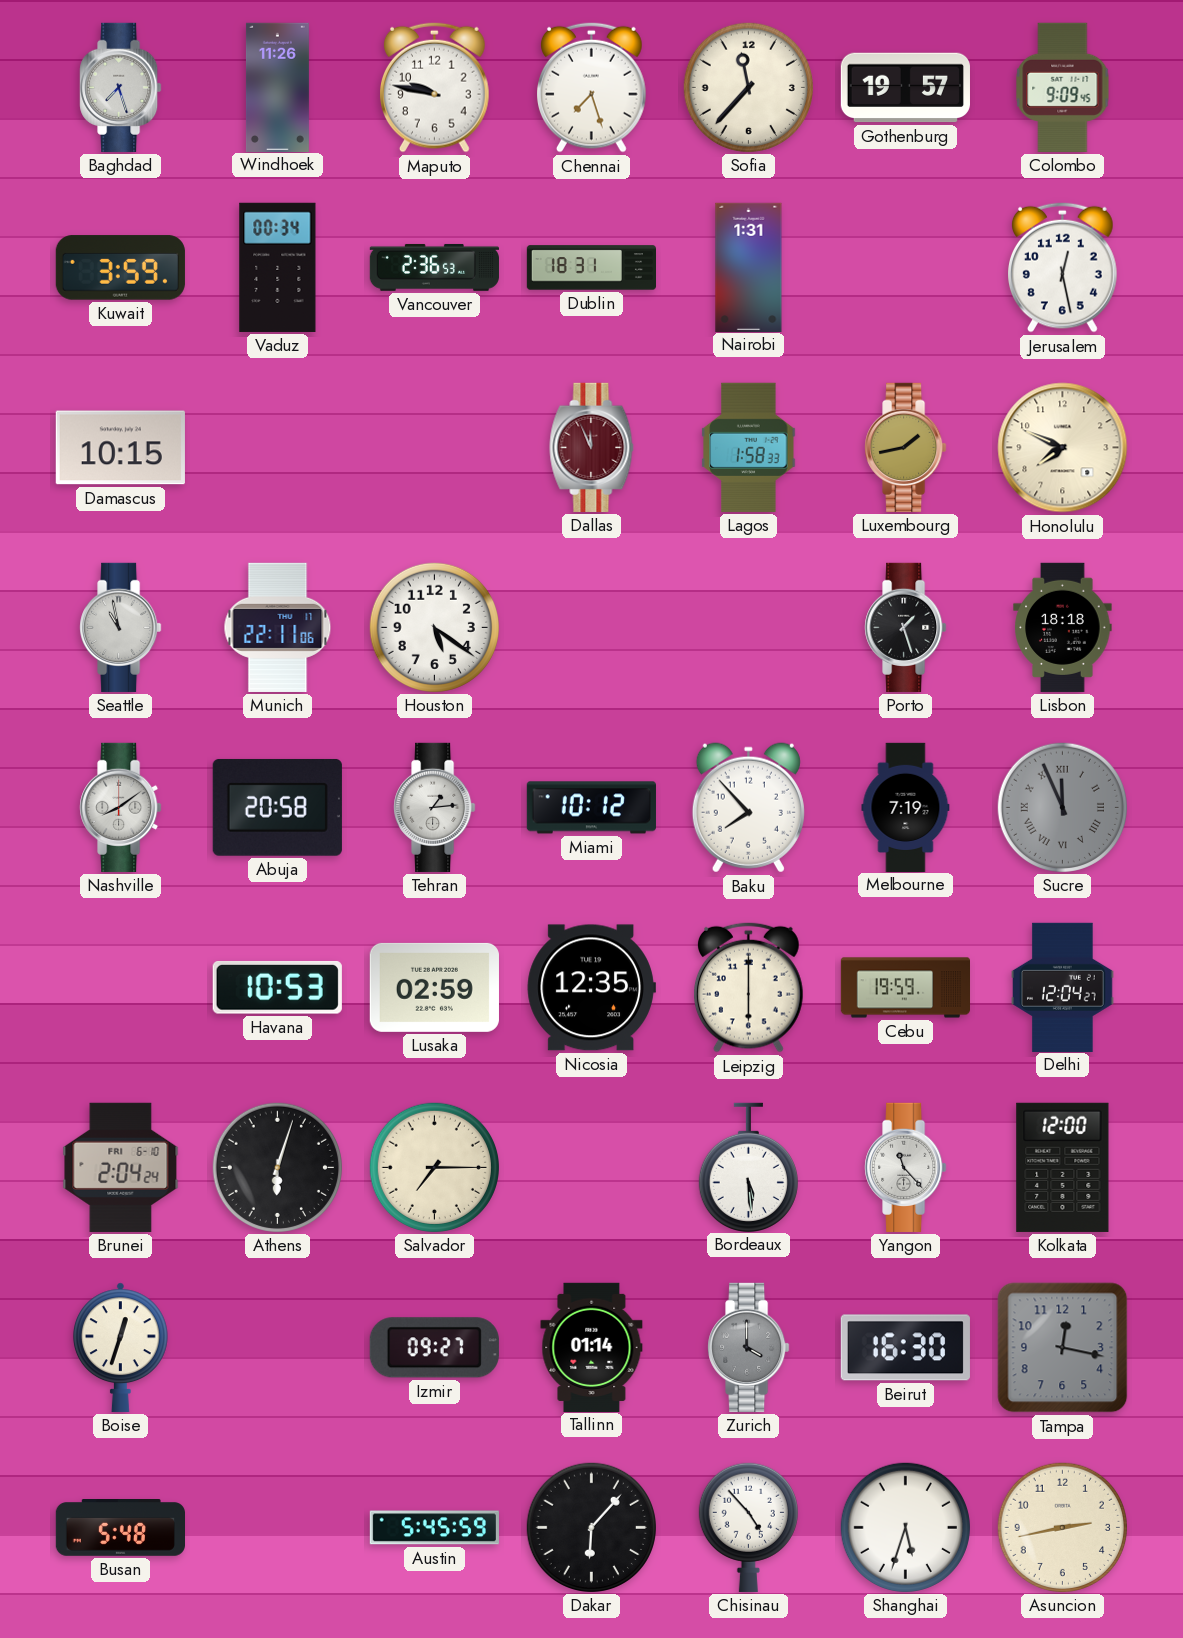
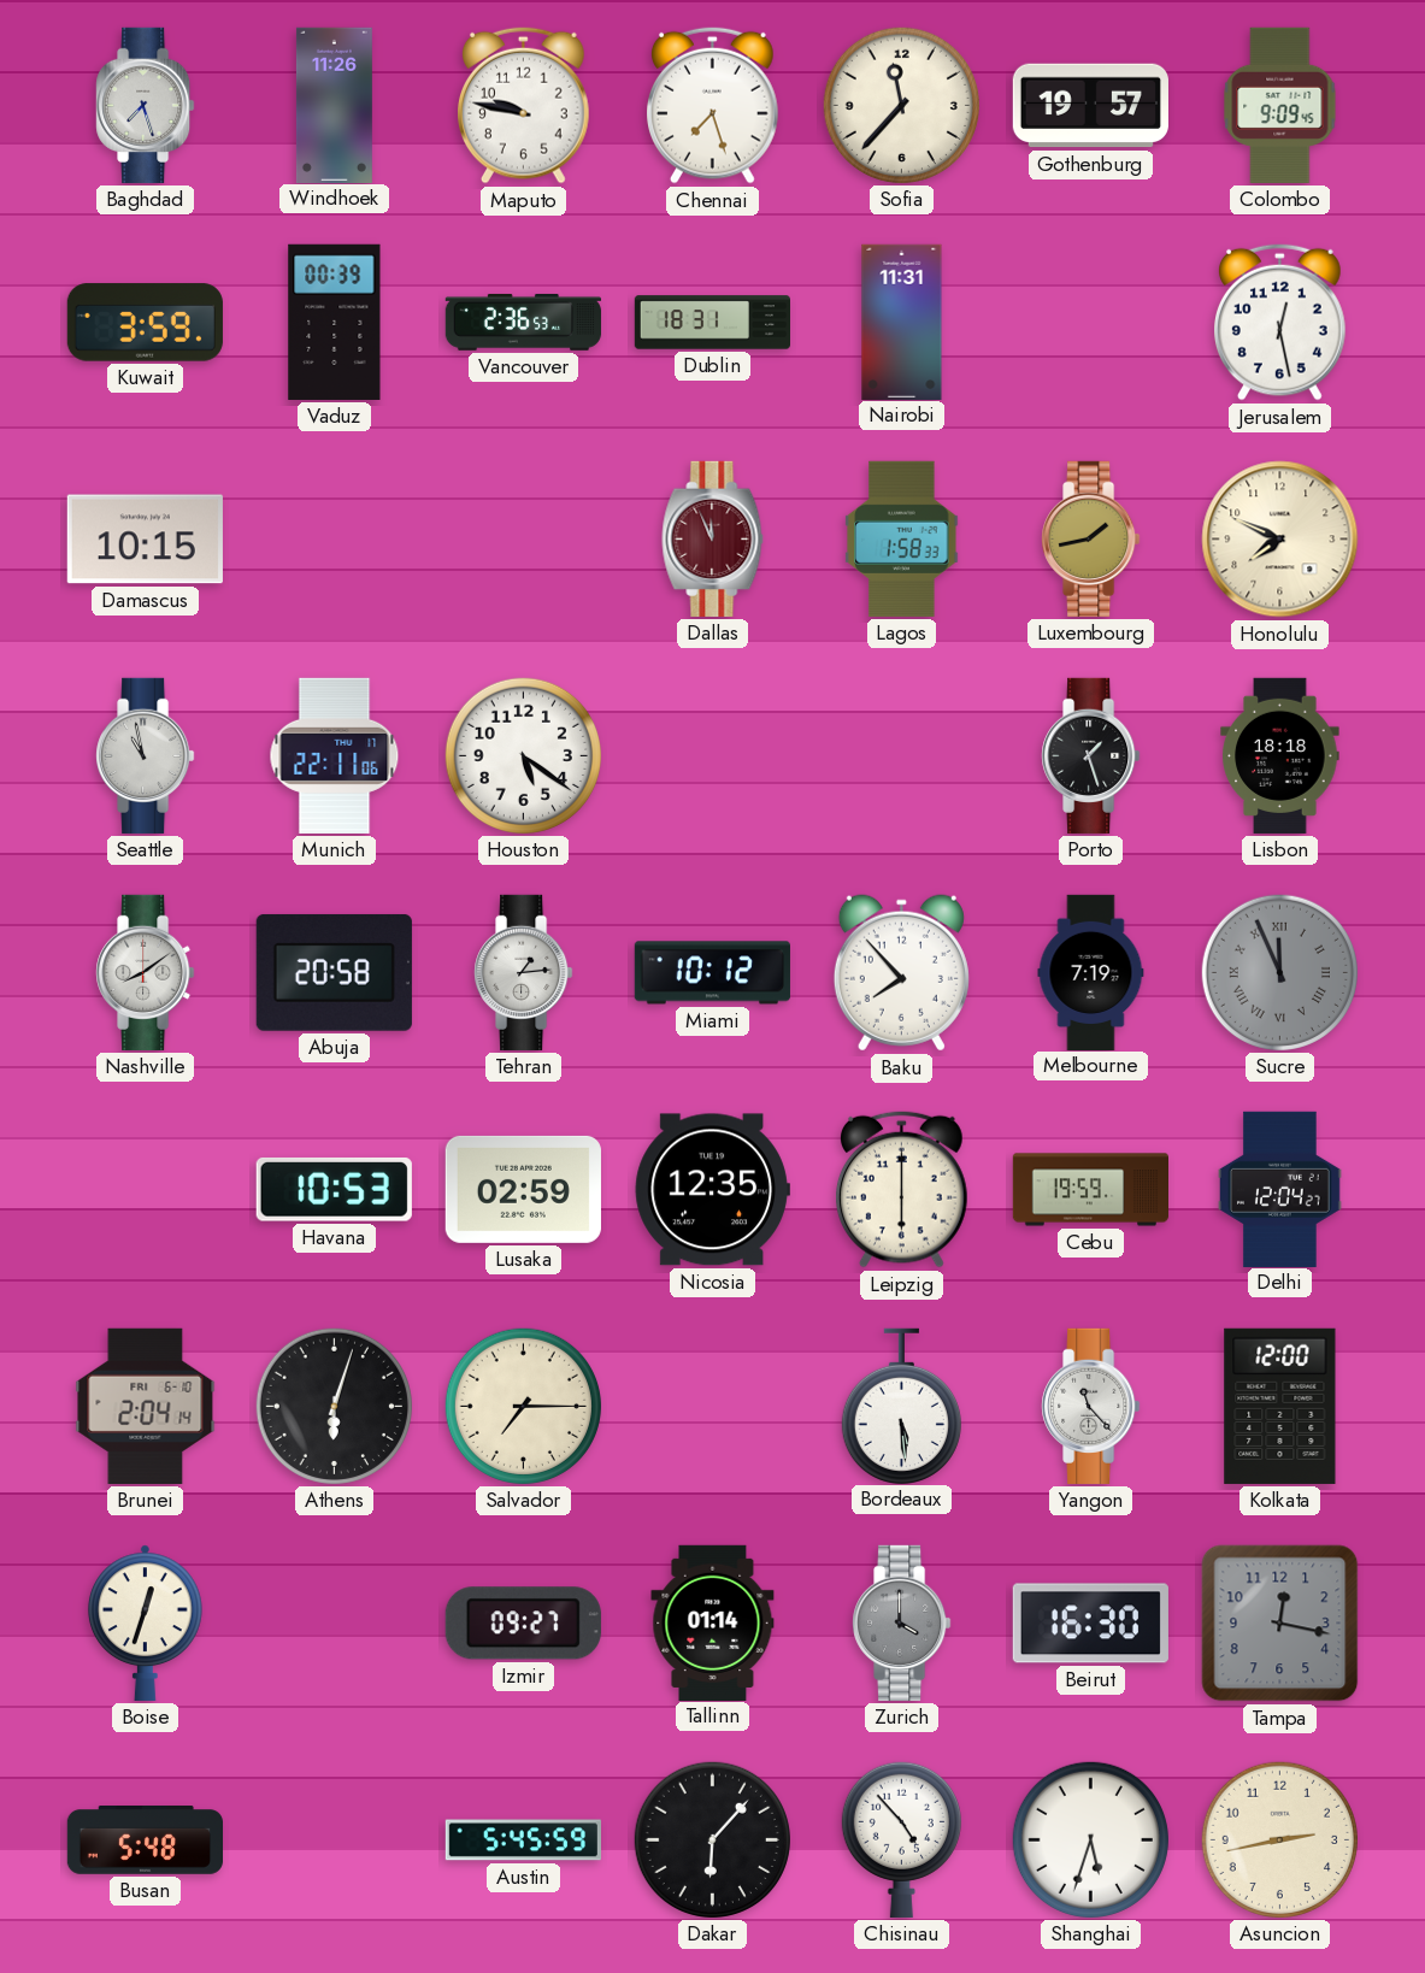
Vaduz: 00:34 -> 00:39 (335, 322)
Nairobi: 1:31 -> 11:31 (902, 322)
Brunei: 2:04:24 -> 2:04:14 (146, 1406)
